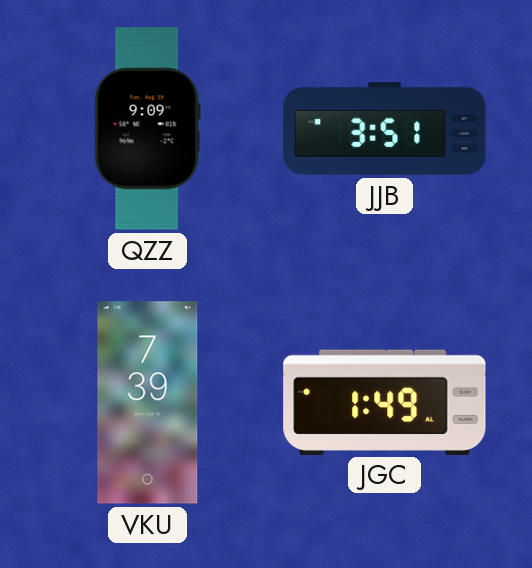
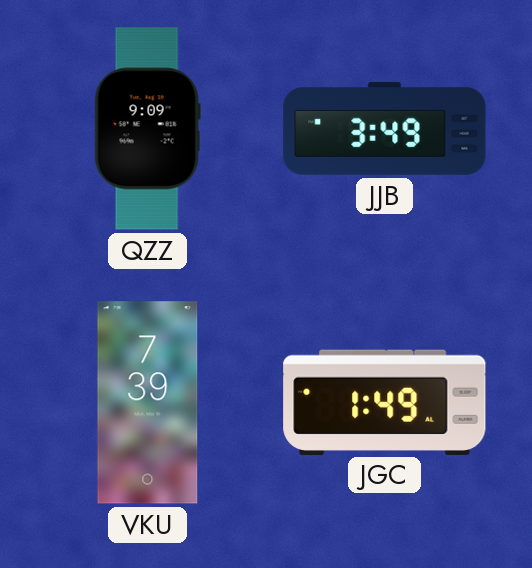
JJB: 3:51 -> 3:49 (385, 128)
